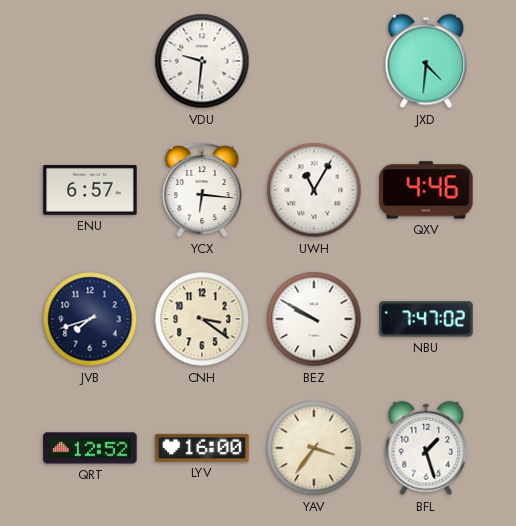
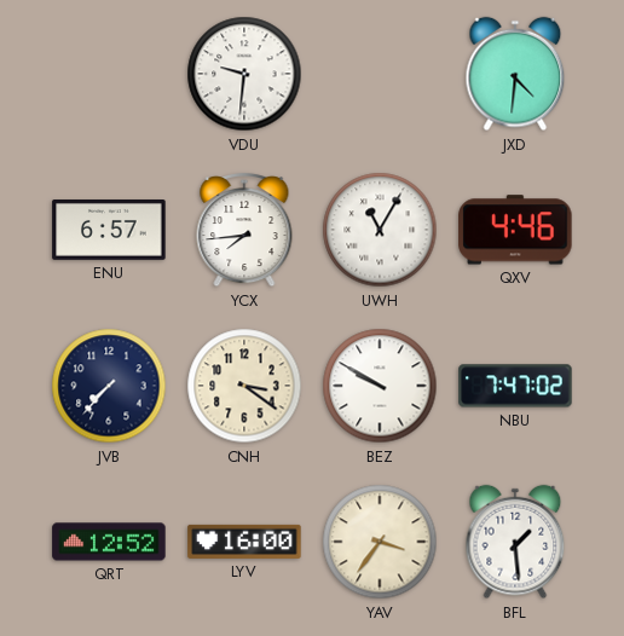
YCX: 6:16 -> 7:44 (244, 230)
JVB: 7:42 -> 7:37 (109, 386)
BFL: 1:27 -> 1:29 (515, 542)
